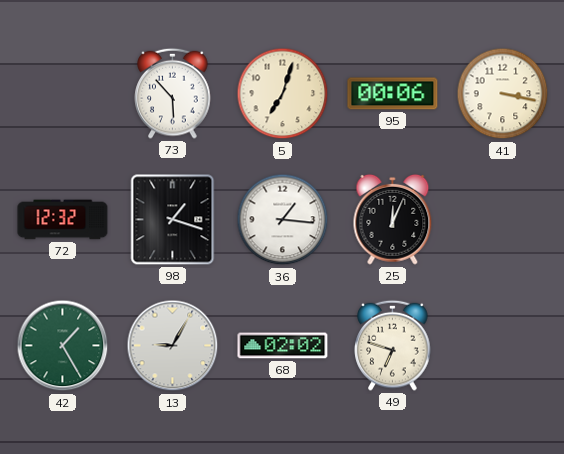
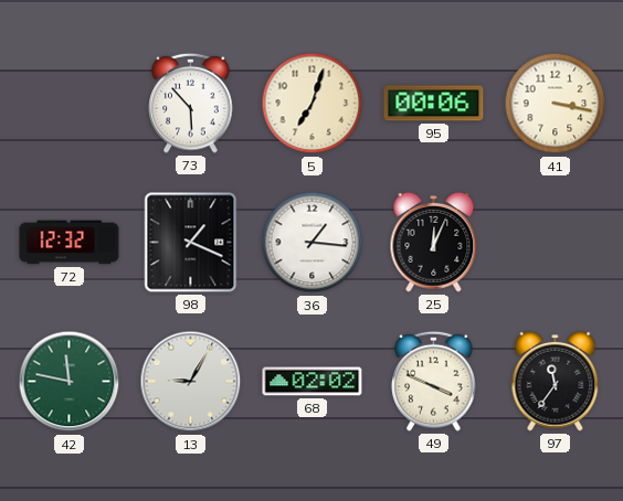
98: 1:18 -> 1:19 (191, 243)
42: 1:25 -> 11:47 (70, 382)
49: 6:48 -> 3:49 (434, 381)
97: none -> 11:36 (556, 381)
